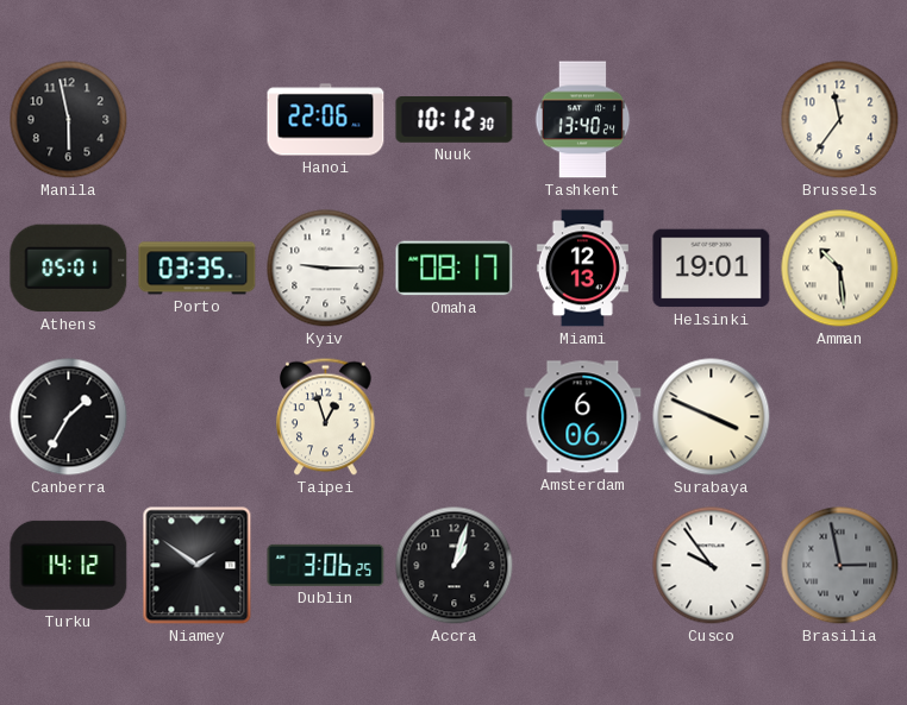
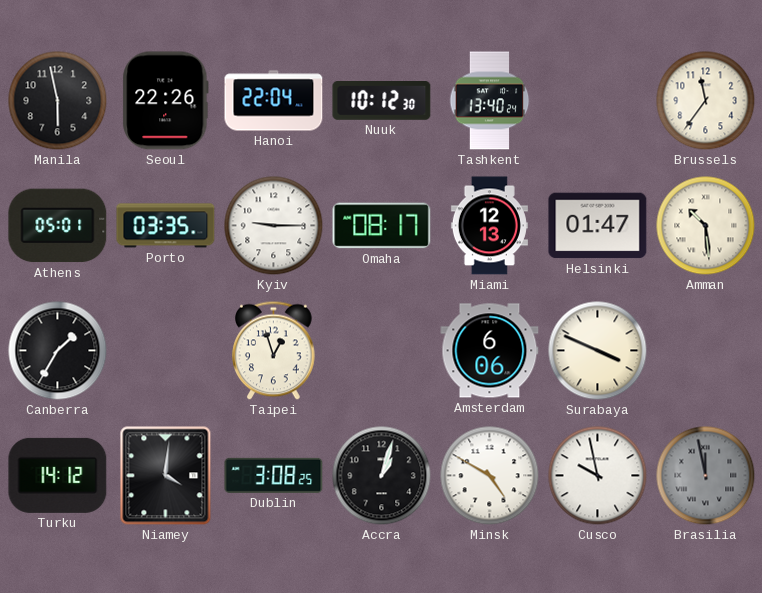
Seoul: none -> 22:26 (166, 101)
Hanoi: 22:06 -> 22:04 (274, 101)
Helsinki: 19:01 -> 01:47 (598, 226)
Niamey: 1:51 -> 4:01 (166, 476)
Dublin: 3:06 -> 3:08 (274, 475)
Minsk: none -> 4:50 (490, 476)
Cusco: 9:54 -> 9:58 (598, 476)
Brasilia: 2:58 -> 11:58 (706, 476)
